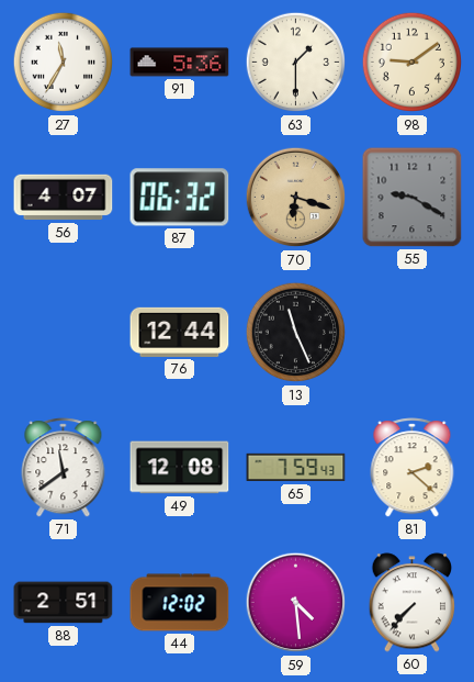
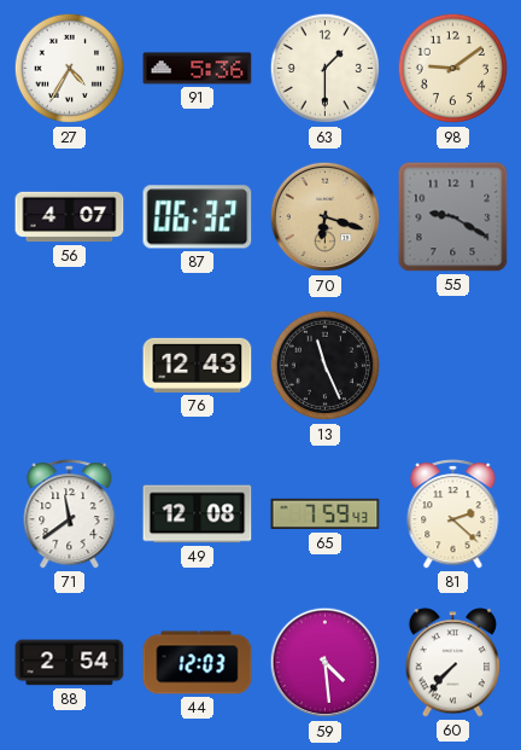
27: 11:35 -> 4:35 (70, 69)
76: 12:44 -> 12:43 (198, 365)
88: 2:51 -> 2:54 (70, 663)
44: 12:02 -> 12:03 (198, 663)
